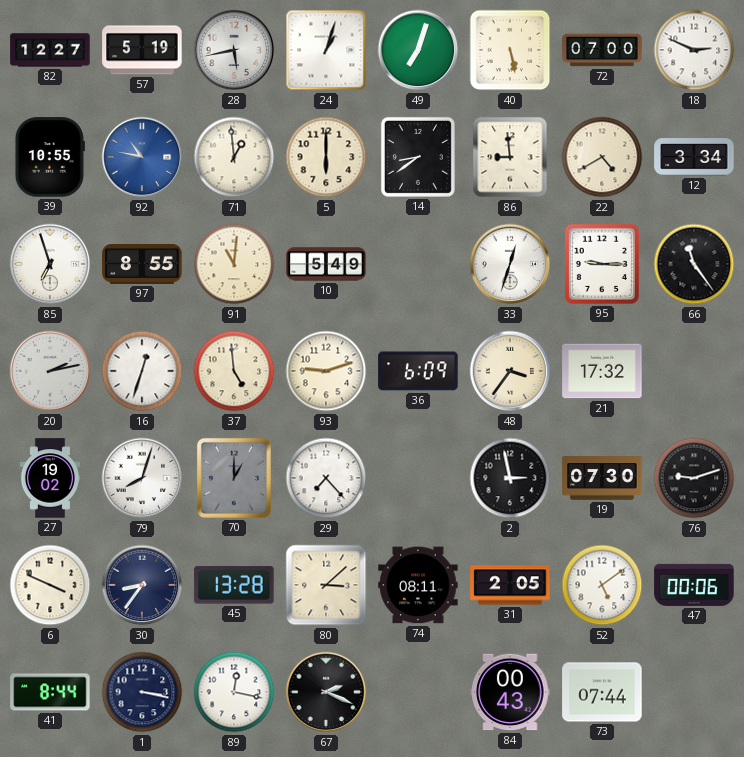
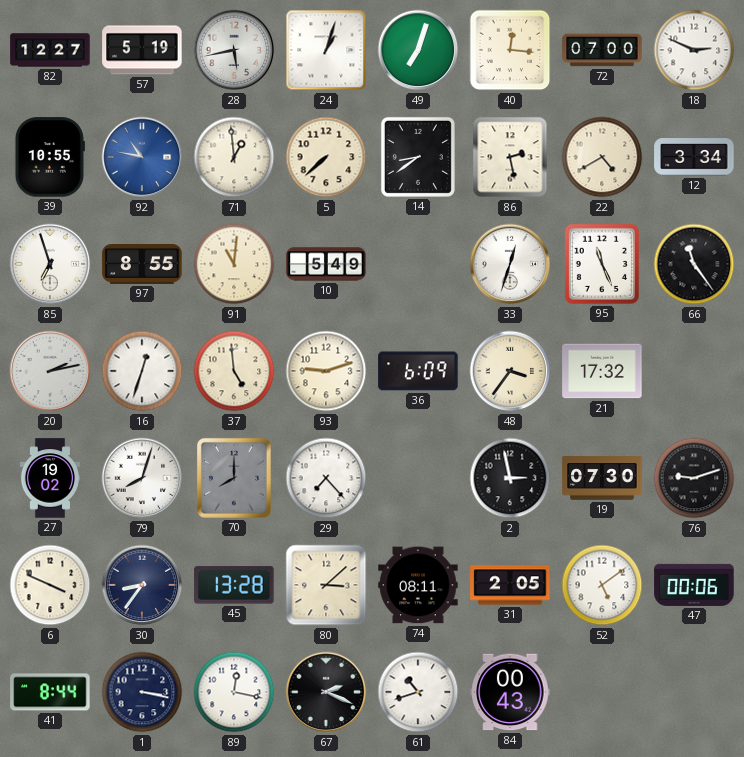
40: 5:28 -> 12:16 (510, 50)
5: 6:00 -> 7:38 (326, 157)
86: 8:59 -> 2:28 (510, 157)
95: 9:15 -> 11:26 (602, 264)
70: 1:00 -> 8:00 (234, 478)
61: none -> 10:42 (418, 692)
73: 07:44 -> none (602, 692)
